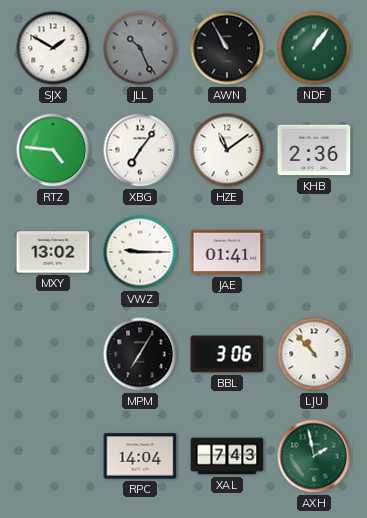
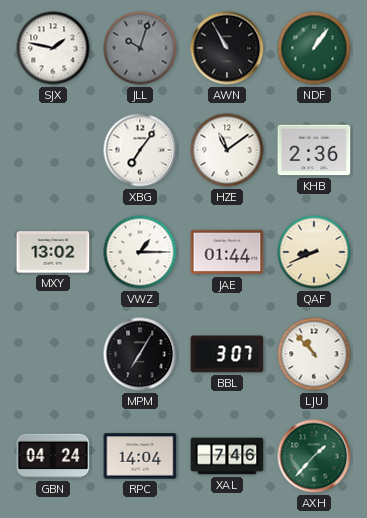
SJX: 1:50 -> 1:47 (53, 48)
JLL: 10:26 -> 10:03 (140, 48)
RTZ: 4:46 -> none (53, 150)
VWZ: 9:15 -> 1:15 (140, 252)
JAE: 01:41 -> 01:44 (227, 252)
QAF: none -> 8:41 (314, 252)
BBL: 3:06 -> 3:07 (227, 354)
GBN: none -> 04:24 (53, 456)
XAL: 7:43 -> 7:46 (227, 456)
AXH: 1:58 -> 1:37 (314, 456)
